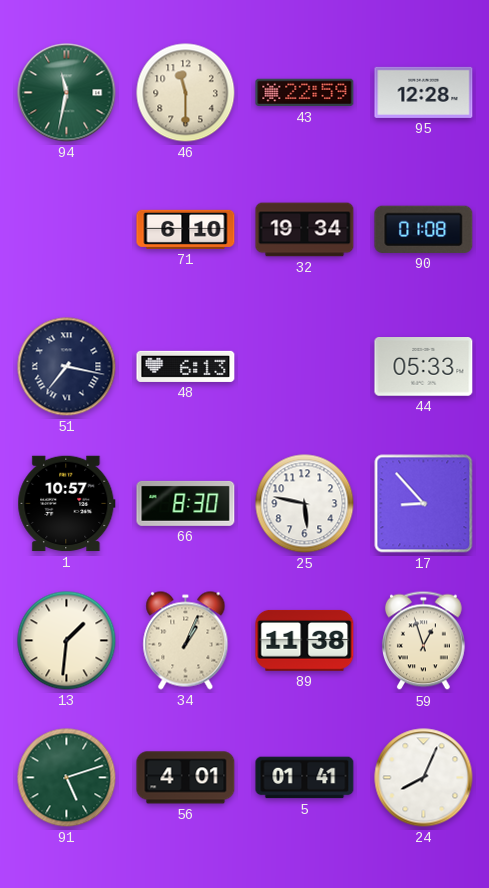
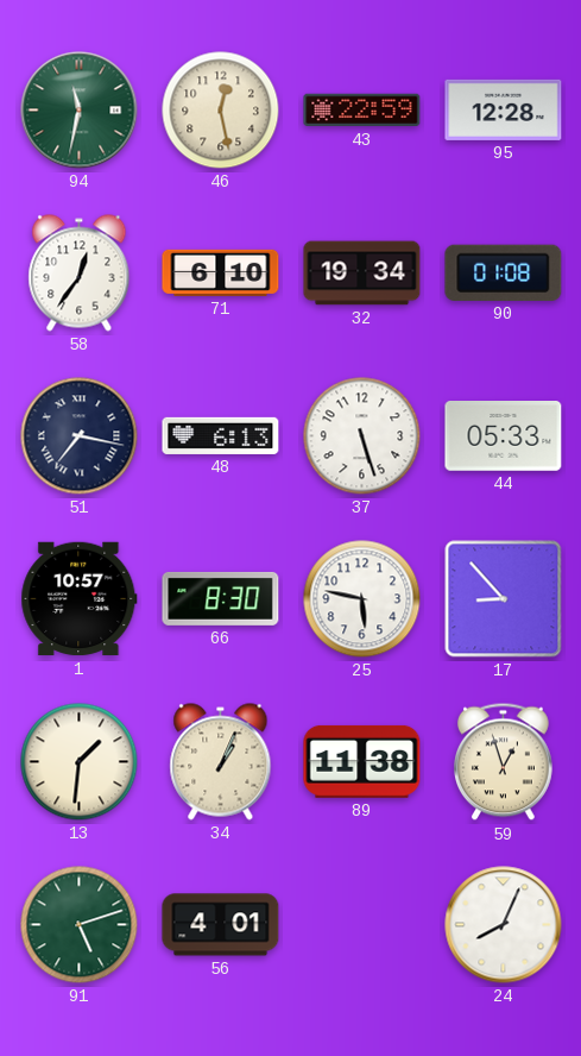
46: 11:30 -> 12:28 (221, 111)
58: none -> 12:36 (80, 274)
37: none -> 5:27 (362, 436)
5: 01:41 -> none (305, 778)
